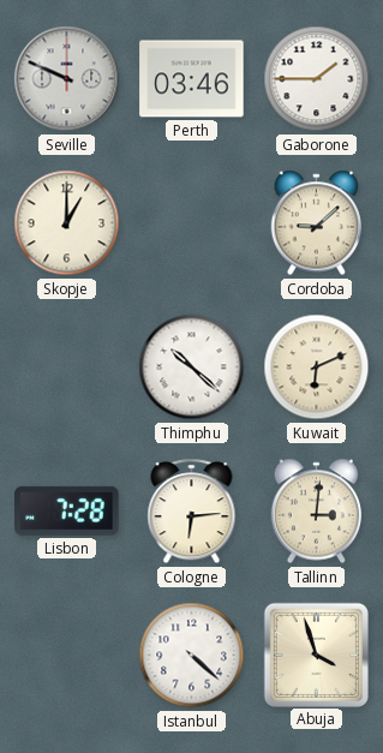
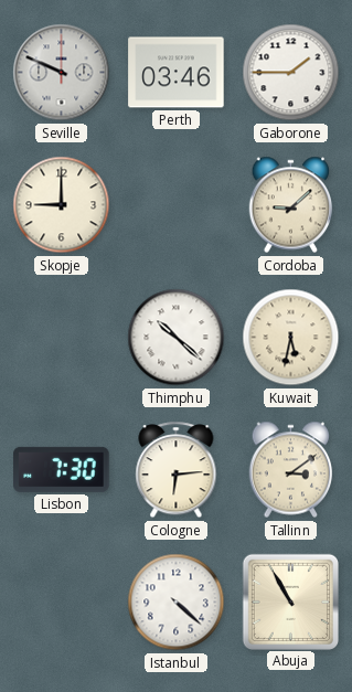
Skopje: 1:00 -> 9:00 (62, 205)
Kuwait: 6:11 -> 5:32 (291, 338)
Lisbon: 7:28 -> 7:30 (62, 469)
Tallinn: 3:01 -> 3:09 (291, 470)
Abuja: 3:57 -> 10:55 (290, 601)
